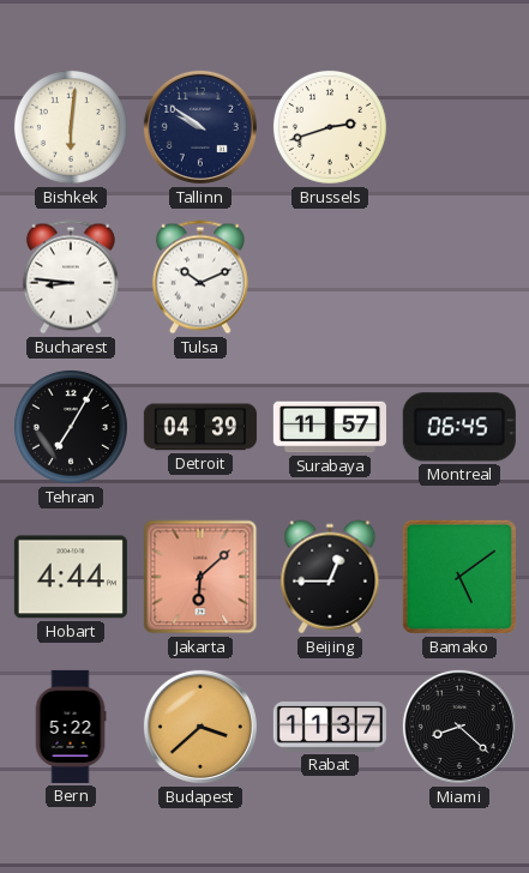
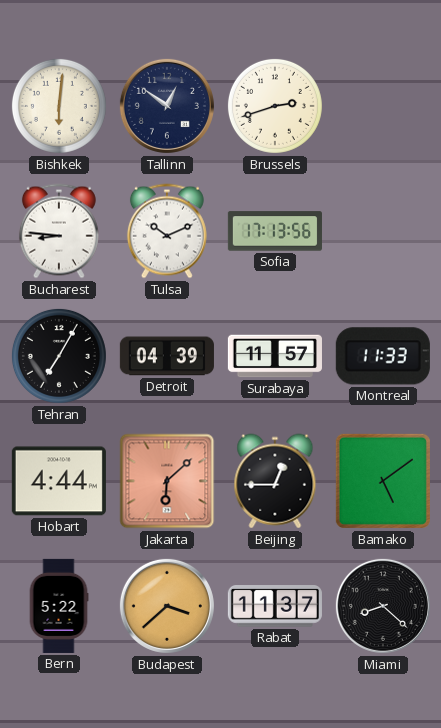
Tallinn: 9:51 -> 12:51 (167, 106)
Sofia: none -> 17:13 (275, 231)
Montreal: 06:45 -> 11:33 (383, 356)
